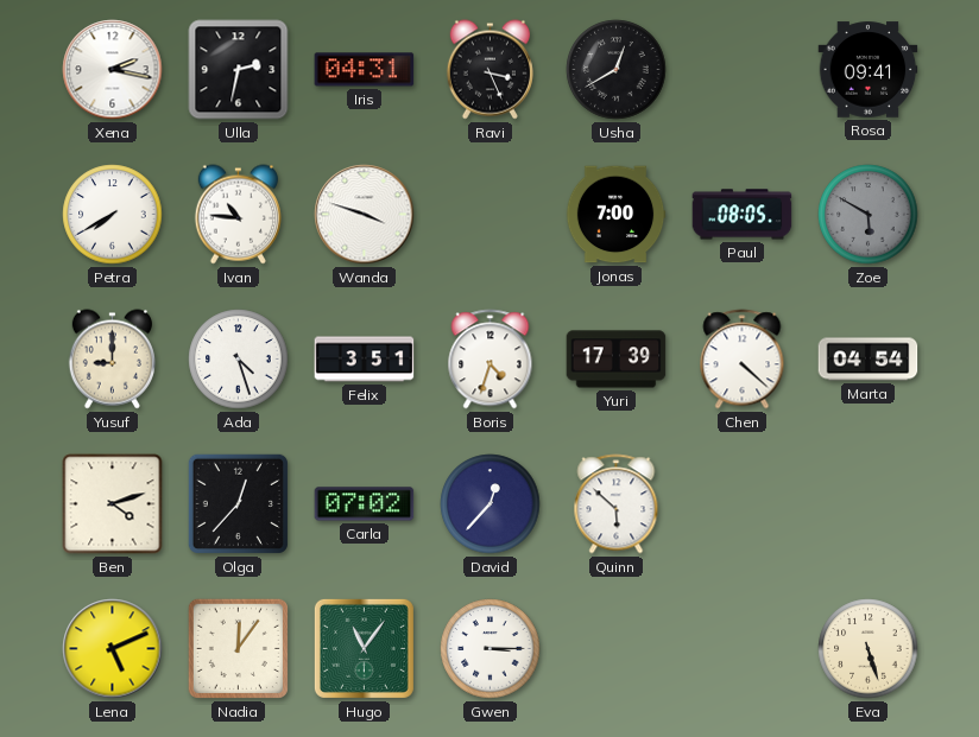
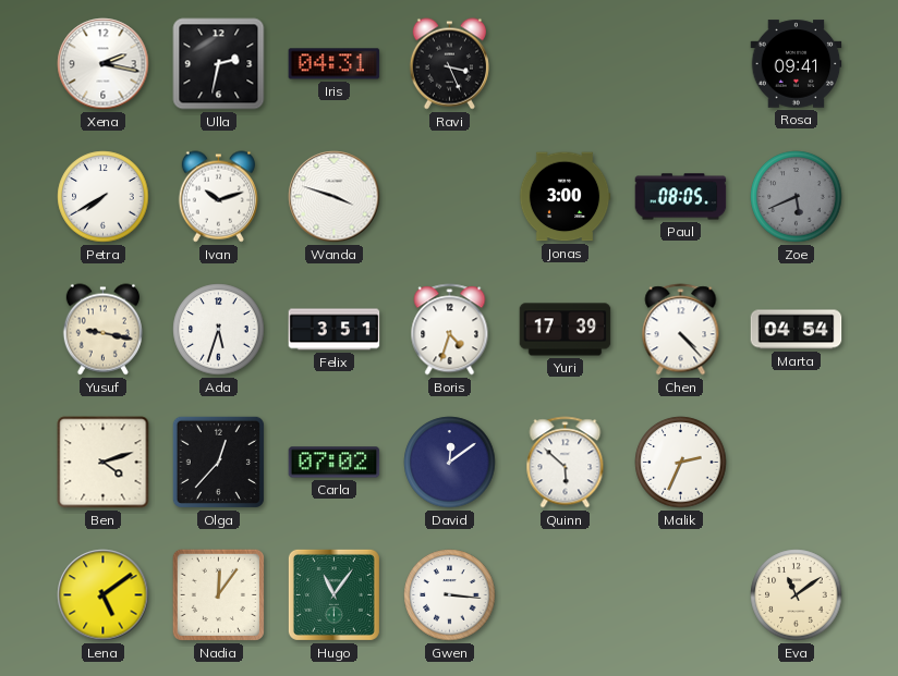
Usha: 12:40 -> none (617, 70)
Ivan: 10:46 -> 10:12 (218, 197)
Jonas: 7:00 -> 3:00 (565, 197)
Zoe: 5:50 -> 5:41 (797, 197)
Yusuf: 9:00 -> 9:17 (102, 330)
Ada: 4:27 -> 5:33 (219, 330)
Chen: 4:22 -> 4:23 (681, 330)
David: 12:37 -> 12:09 (450, 463)
Malik: none -> 2:34 (681, 463)
Lena: 5:11 -> 5:09 (104, 595)
Gwen: 3:15 -> 3:16 (450, 595)
Eva: 5:27 -> 11:09 (797, 595)
